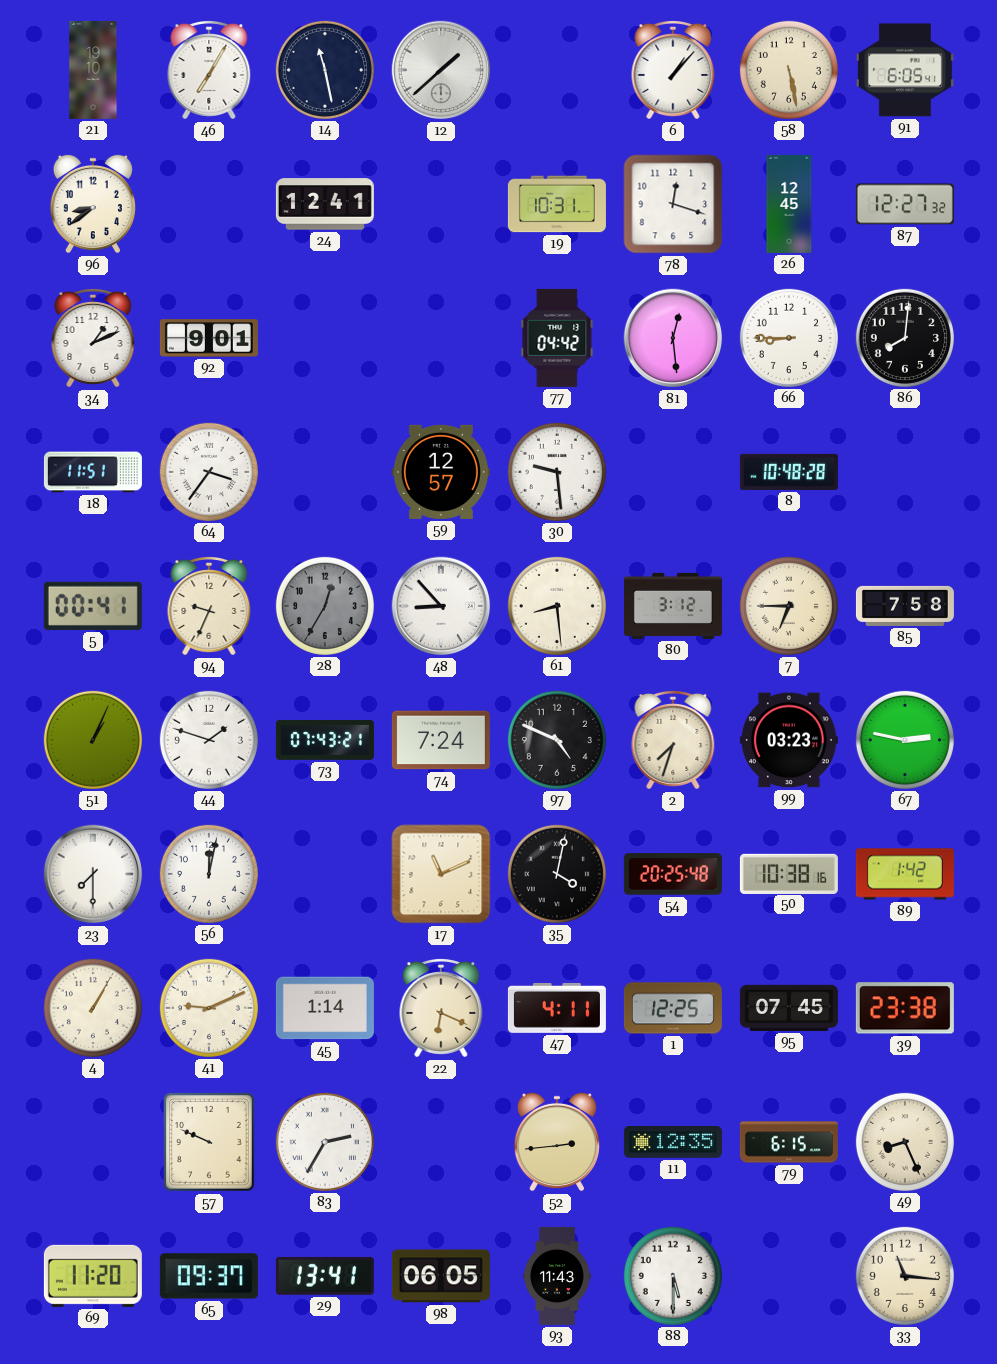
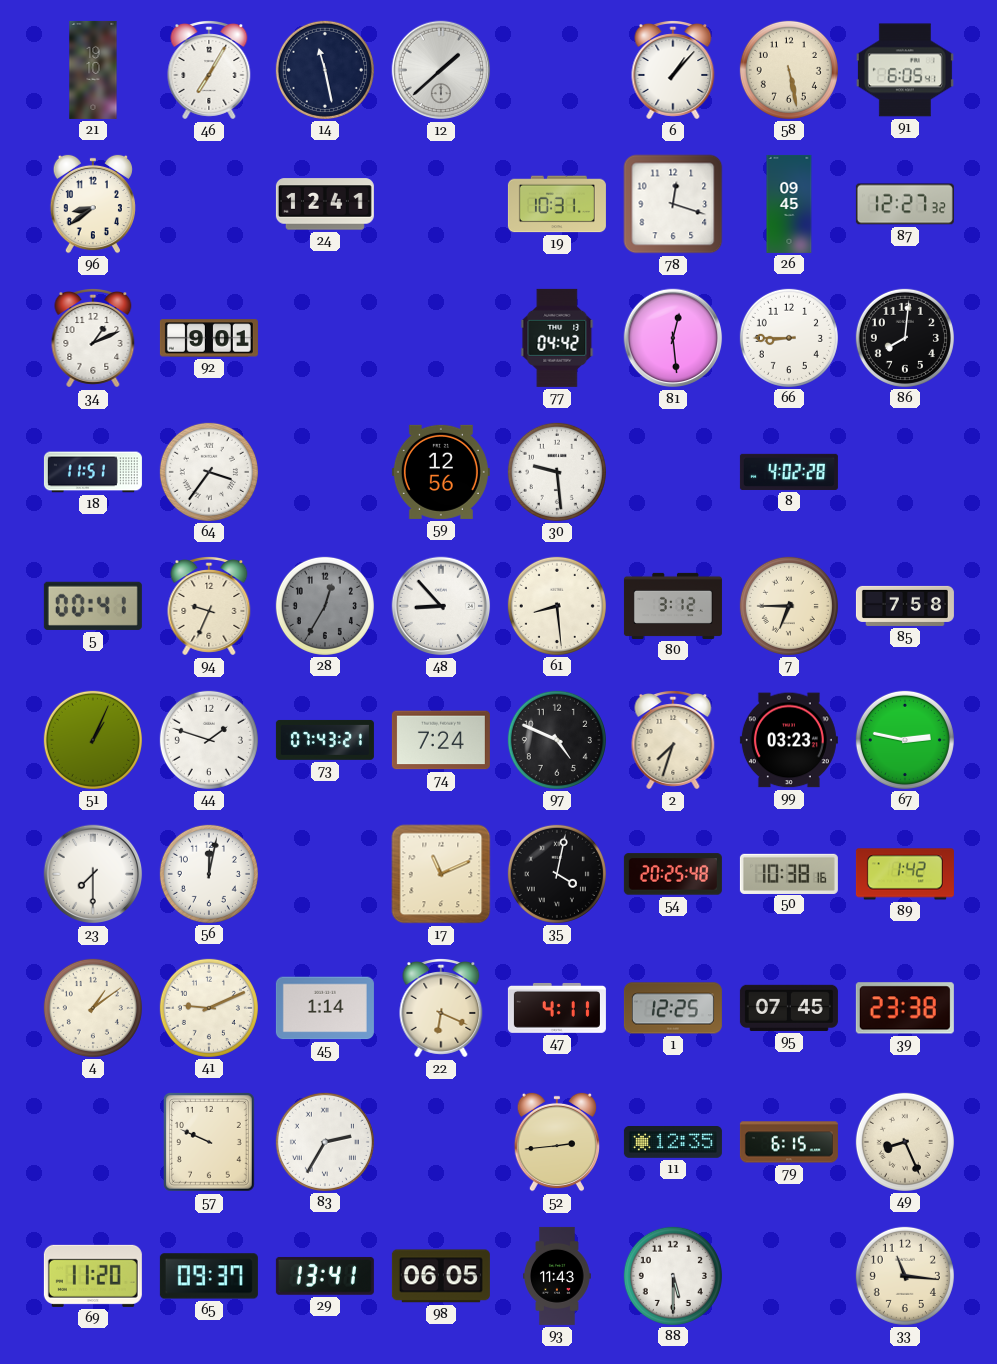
26: 12:45 -> 09:45 (789, 204)
59: 12:57 -> 12:56 (441, 472)
8: 10:48 -> 4:02 (789, 472)
4: 1:05 -> 1:09 (93, 1008)
